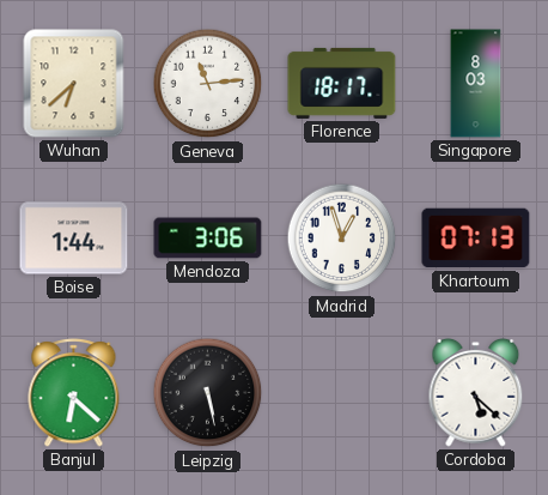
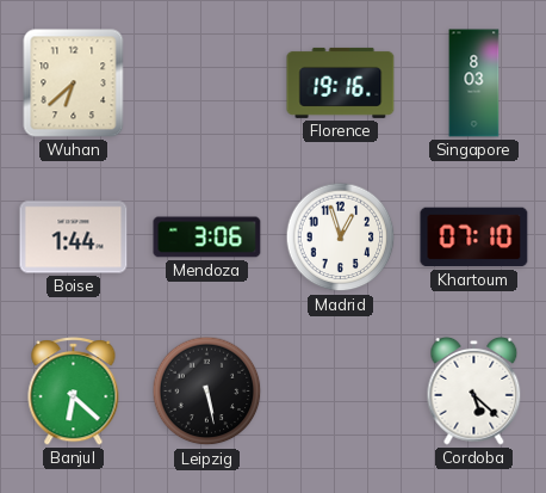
Geneva: 11:14 -> none (208, 84)
Florence: 18:17 -> 19:16 (341, 82)
Khartoum: 07:13 -> 07:10 (474, 238)
